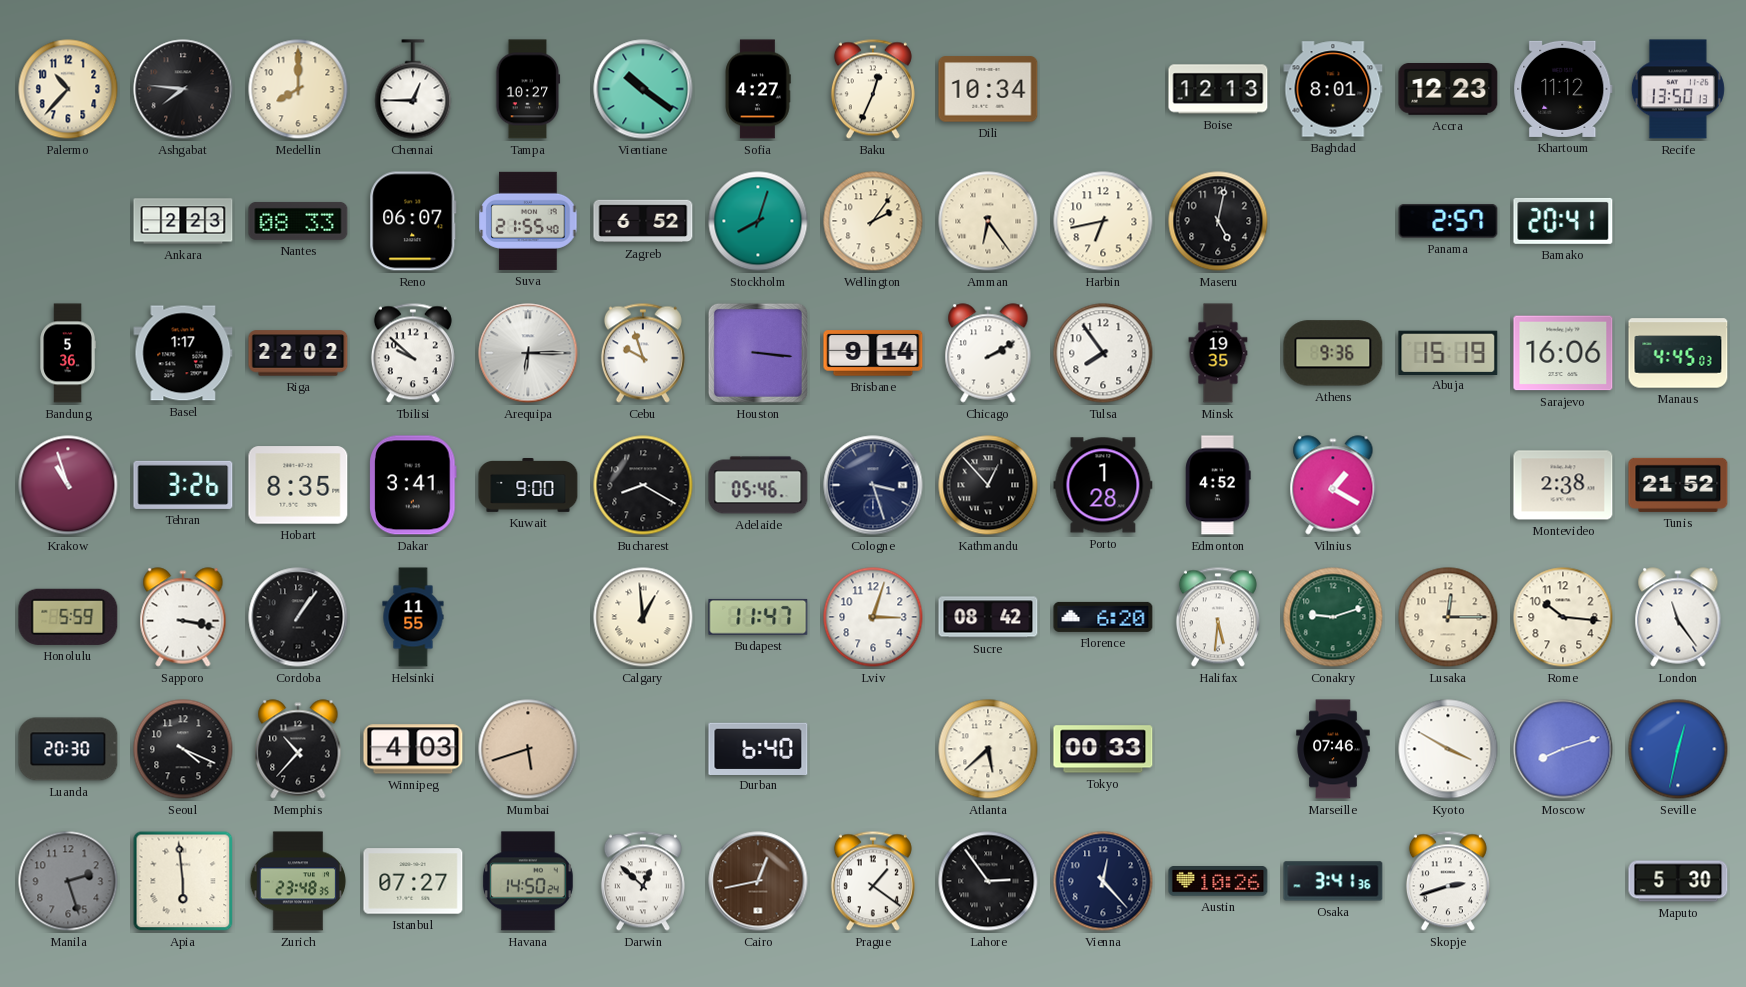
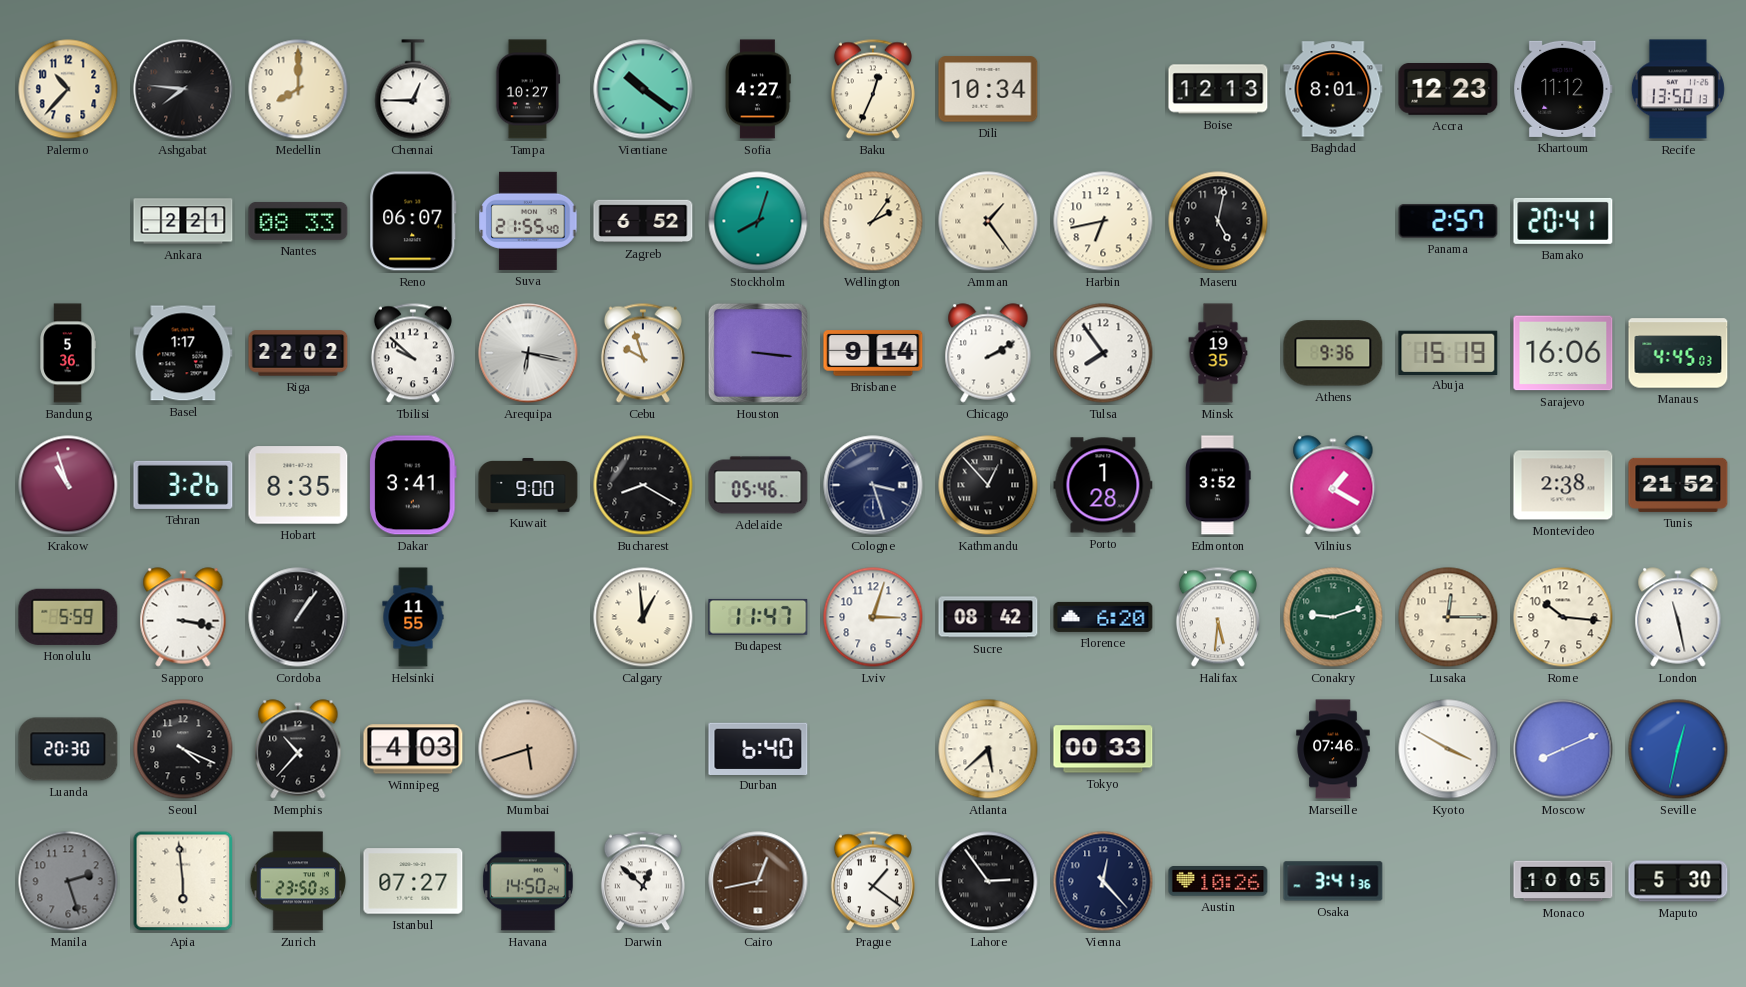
Ankara: 2:23 -> 2:21 (183, 221)
Amman: 6:24 -> 1:24 (988, 221)
Arequipa: 6:15 -> 6:17 (528, 353)
Edmonton: 4:52 -> 3:52 (1218, 485)
London: 11:24 -> 11:28 (1678, 617)
Moscow: 8:12 -> 8:11 (1563, 749)
Zurich: 23:48 -> 23:50 (298, 881)
Skopje: 2:42 -> none (1448, 881)
Monaco: none -> 10:05 (1563, 881)
